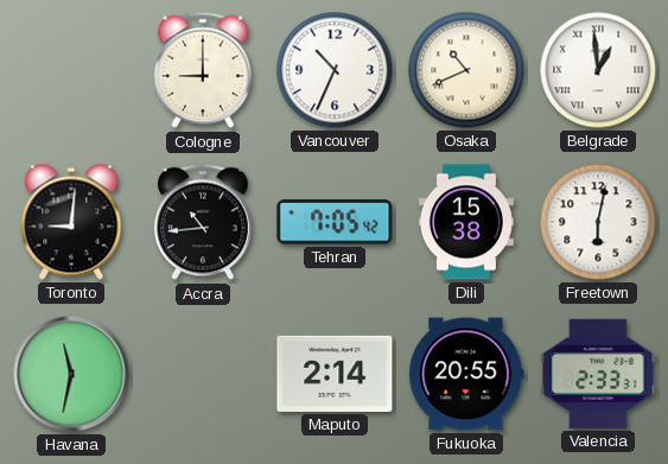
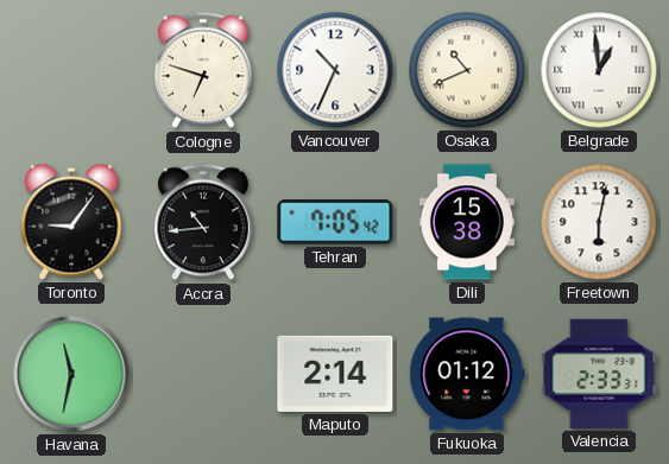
Cologne: 9:00 -> 6:48 (203, 70)
Toronto: 9:01 -> 9:06 (71, 222)
Fukuoka: 20:55 -> 01:12 (467, 374)
